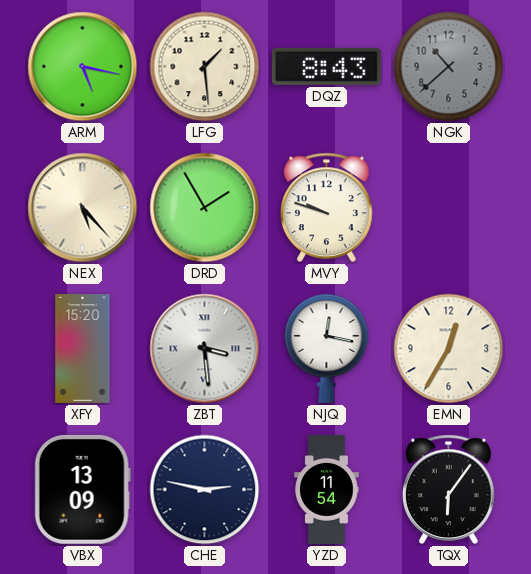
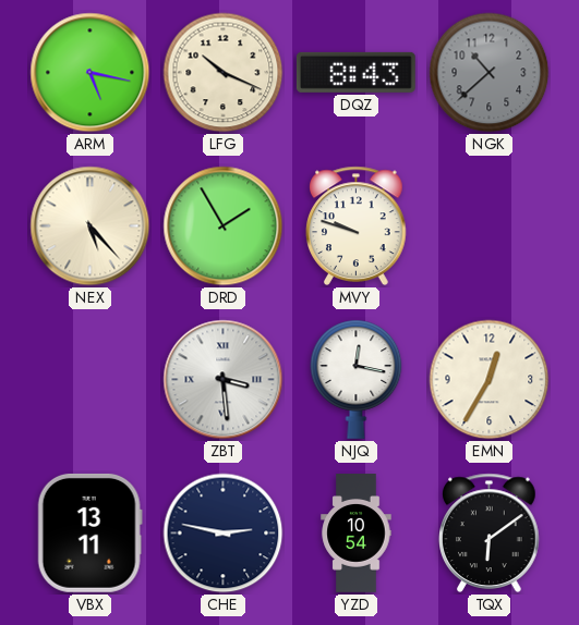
LFG: 1:29 -> 10:19 (224, 73)
XFY: 15:20 -> none (83, 349)
VBX: 13:09 -> 13:11 (89, 532)
YZD: 11:54 -> 10:54 (357, 534)
TQX: 6:06 -> 6:09 (490, 532)
